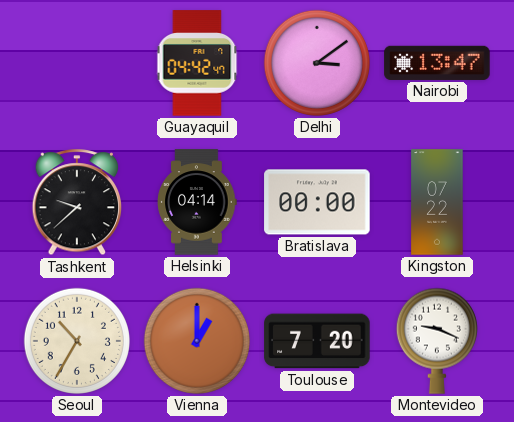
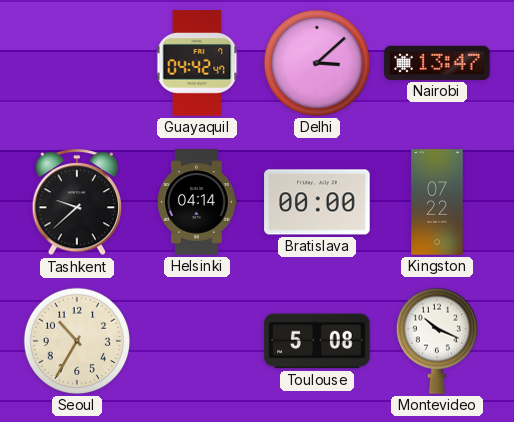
Delhi: 3:09 -> 3:08 (317, 63)
Vienna: 1:00 -> none (197, 341)
Toulouse: 7:20 -> 5:08 (317, 341)
Montevideo: 9:19 -> 10:19 (437, 341)
